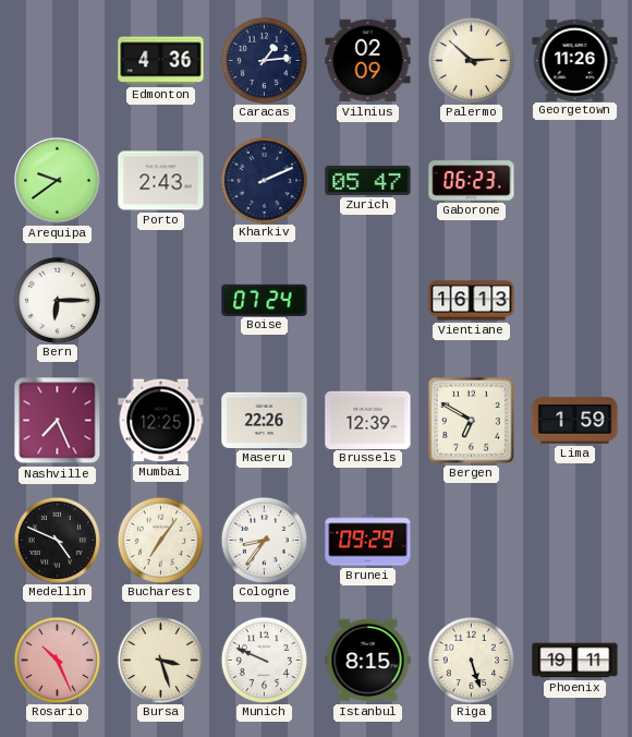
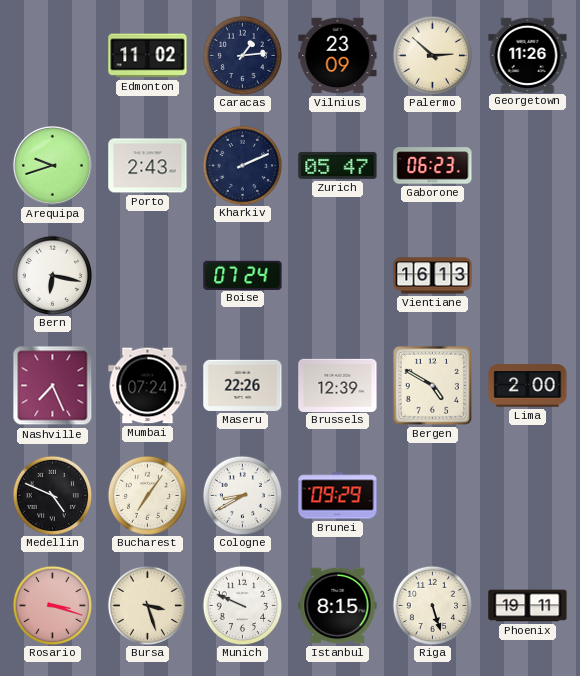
Edmonton: 4:36 -> 11:02 (148, 56)
Vilnius: 02:09 -> 23:09 (338, 56)
Arequipa: 9:39 -> 9:42 (52, 165)
Bern: 6:15 -> 6:17 (52, 275)
Mumbai: 12:25 -> 07:24 (148, 386)
Bergen: 6:50 -> 4:50 (432, 385)
Lima: 1:59 -> 2:00 (528, 386)
Cologne: 8:36 -> 8:40 (242, 495)
Rosario: 10:26 -> 3:18 (52, 605)
